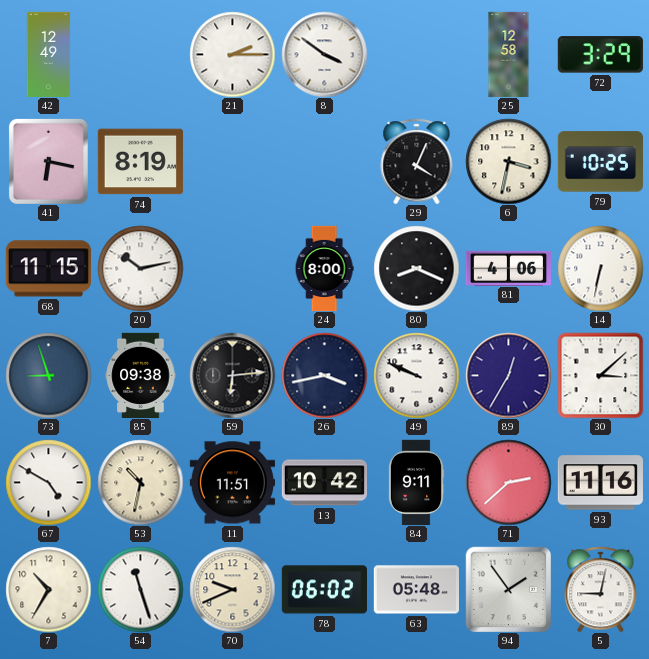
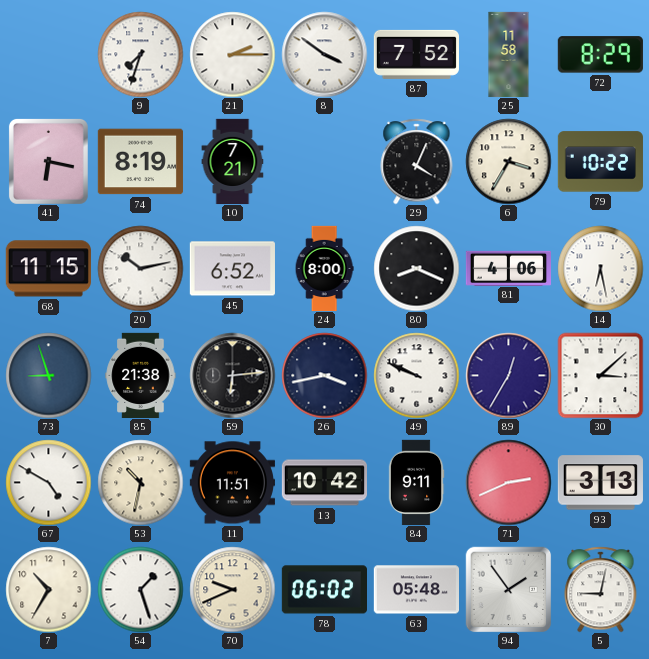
42: 12:49 -> none (49, 54)
9: none -> 7:33 (140, 54)
87: none -> 7:52 (416, 54)
25: 12:58 -> 11:58 (509, 54)
72: 3:29 -> 8:29 (600, 55)
10: none -> 7:21 (233, 161)
6: 3:32 -> 3:35 (508, 161)
79: 10:25 -> 10:22 (600, 162)
45: none -> 6:52 (232, 269)
14: 6:32 -> 6:28 (600, 268)
85: 09:38 -> 21:38 (141, 375)
71: 2:38 -> 2:41 (508, 482)
93: 11:16 -> 3:13 (600, 483)
54: 11:27 -> 1:27 (140, 589)
